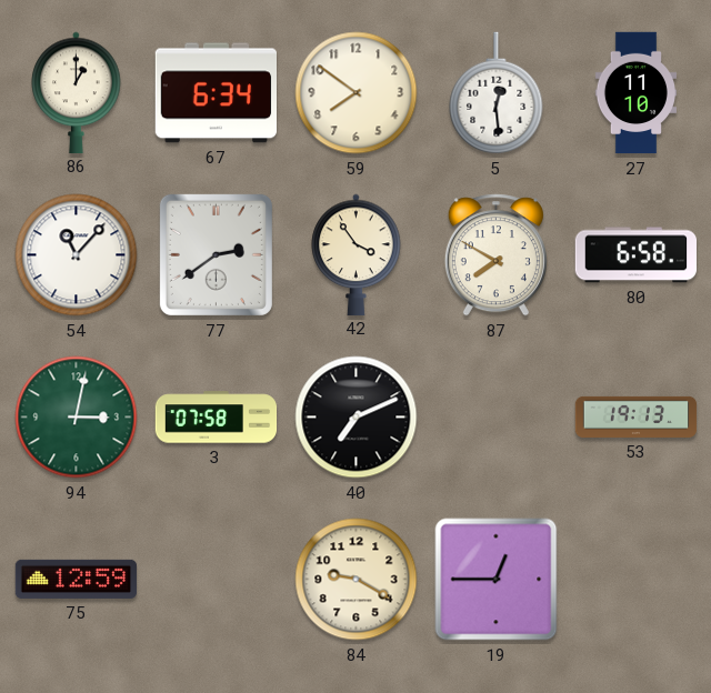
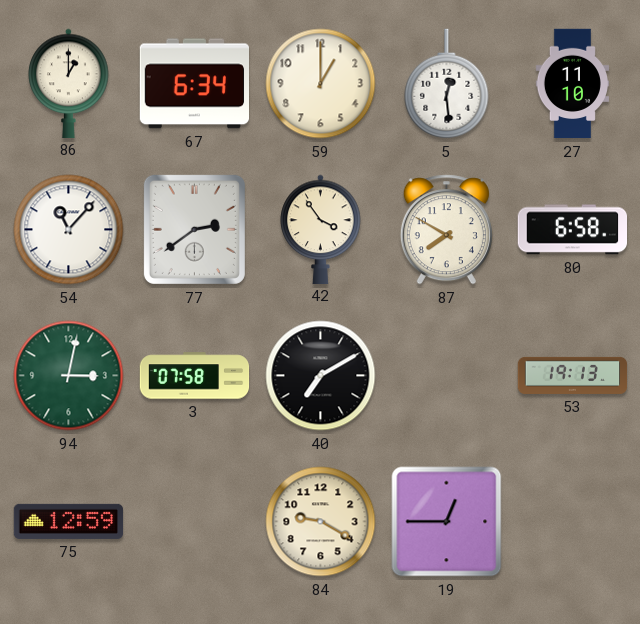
59: 7:51 -> 1:00 (321, 84)
40: 7:11 -> 7:10 (321, 376)
